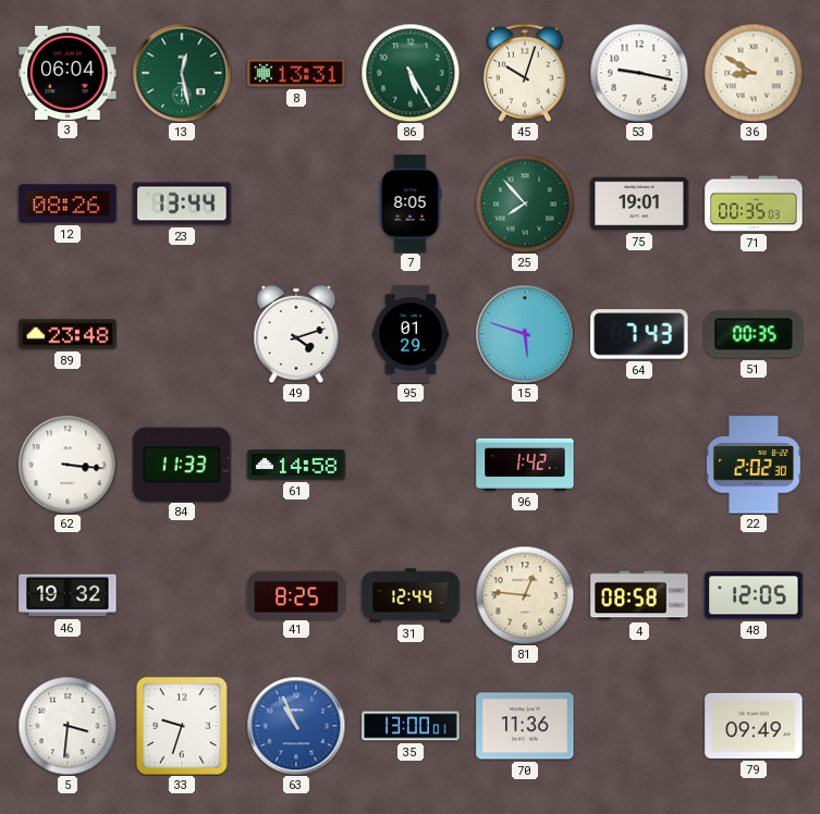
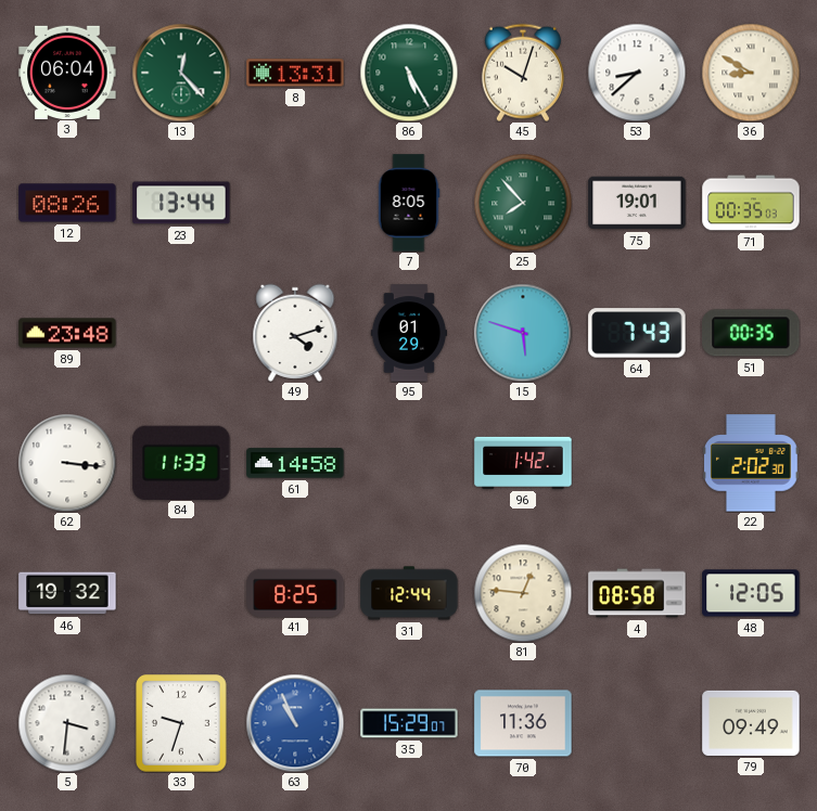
13: 12:28 -> 12:23 (181, 73)
53: 9:17 -> 8:38 (637, 73)
35: 13:00 -> 15:29 (409, 723)
